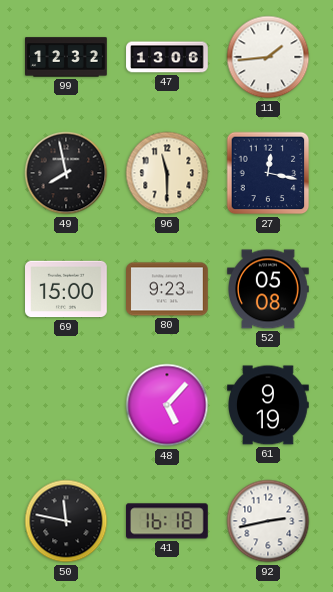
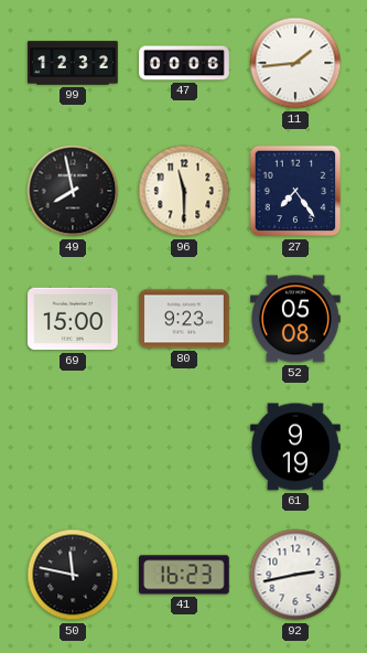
47: 13:06 -> 00:06 (184, 63)
27: 12:17 -> 7:24 (295, 191)
48: 5:07 -> none (167, 405)
41: 16:18 -> 16:23 (185, 575)
